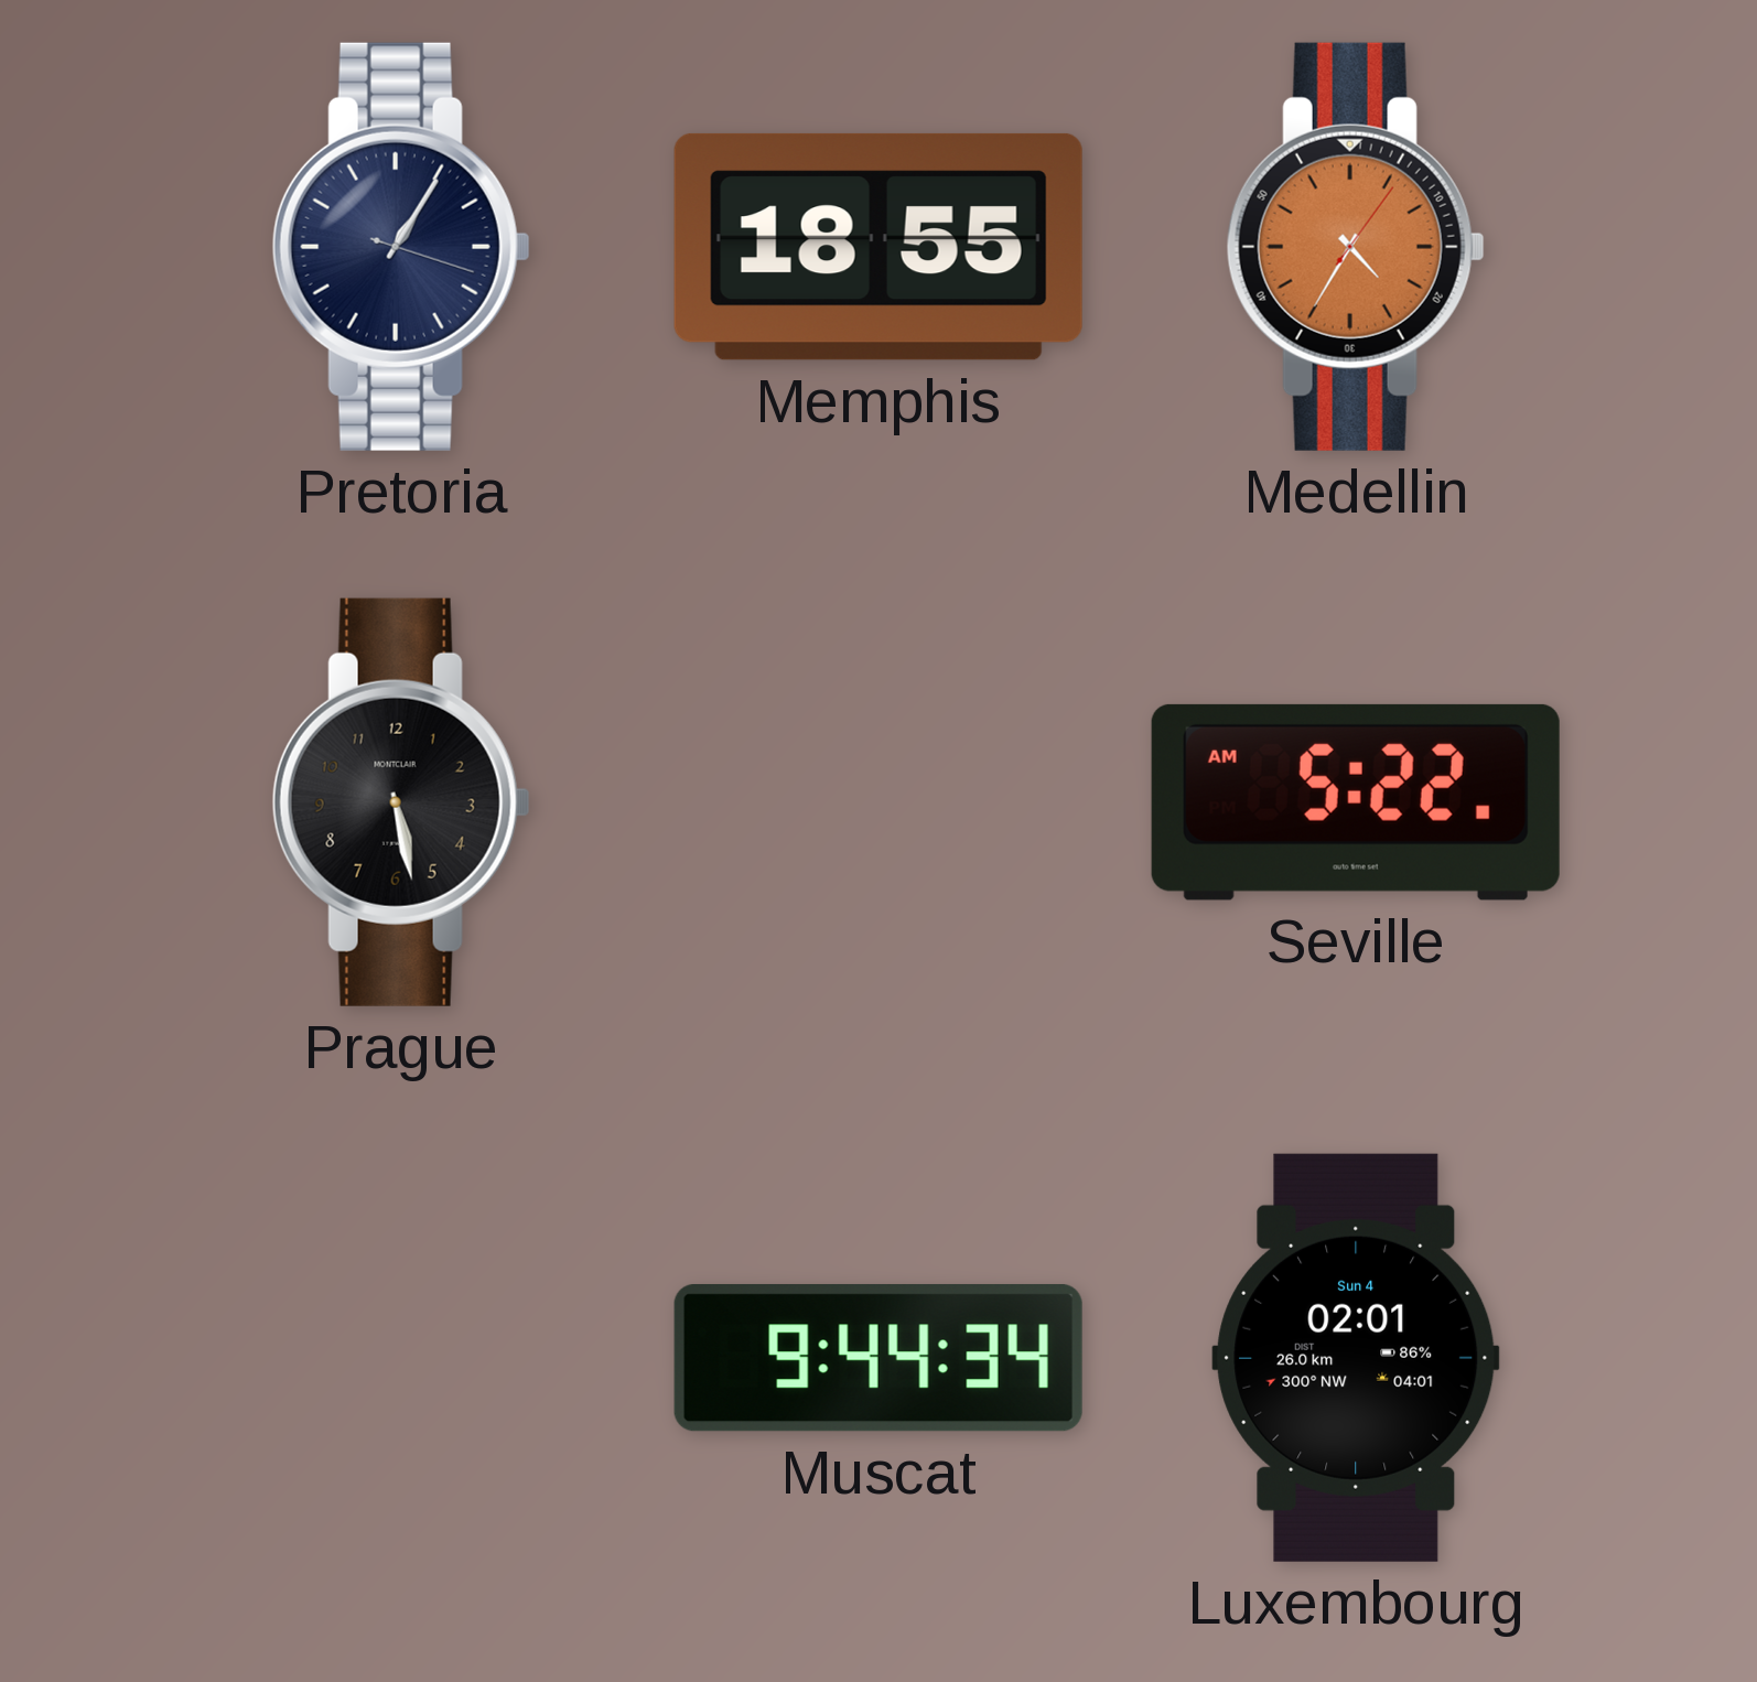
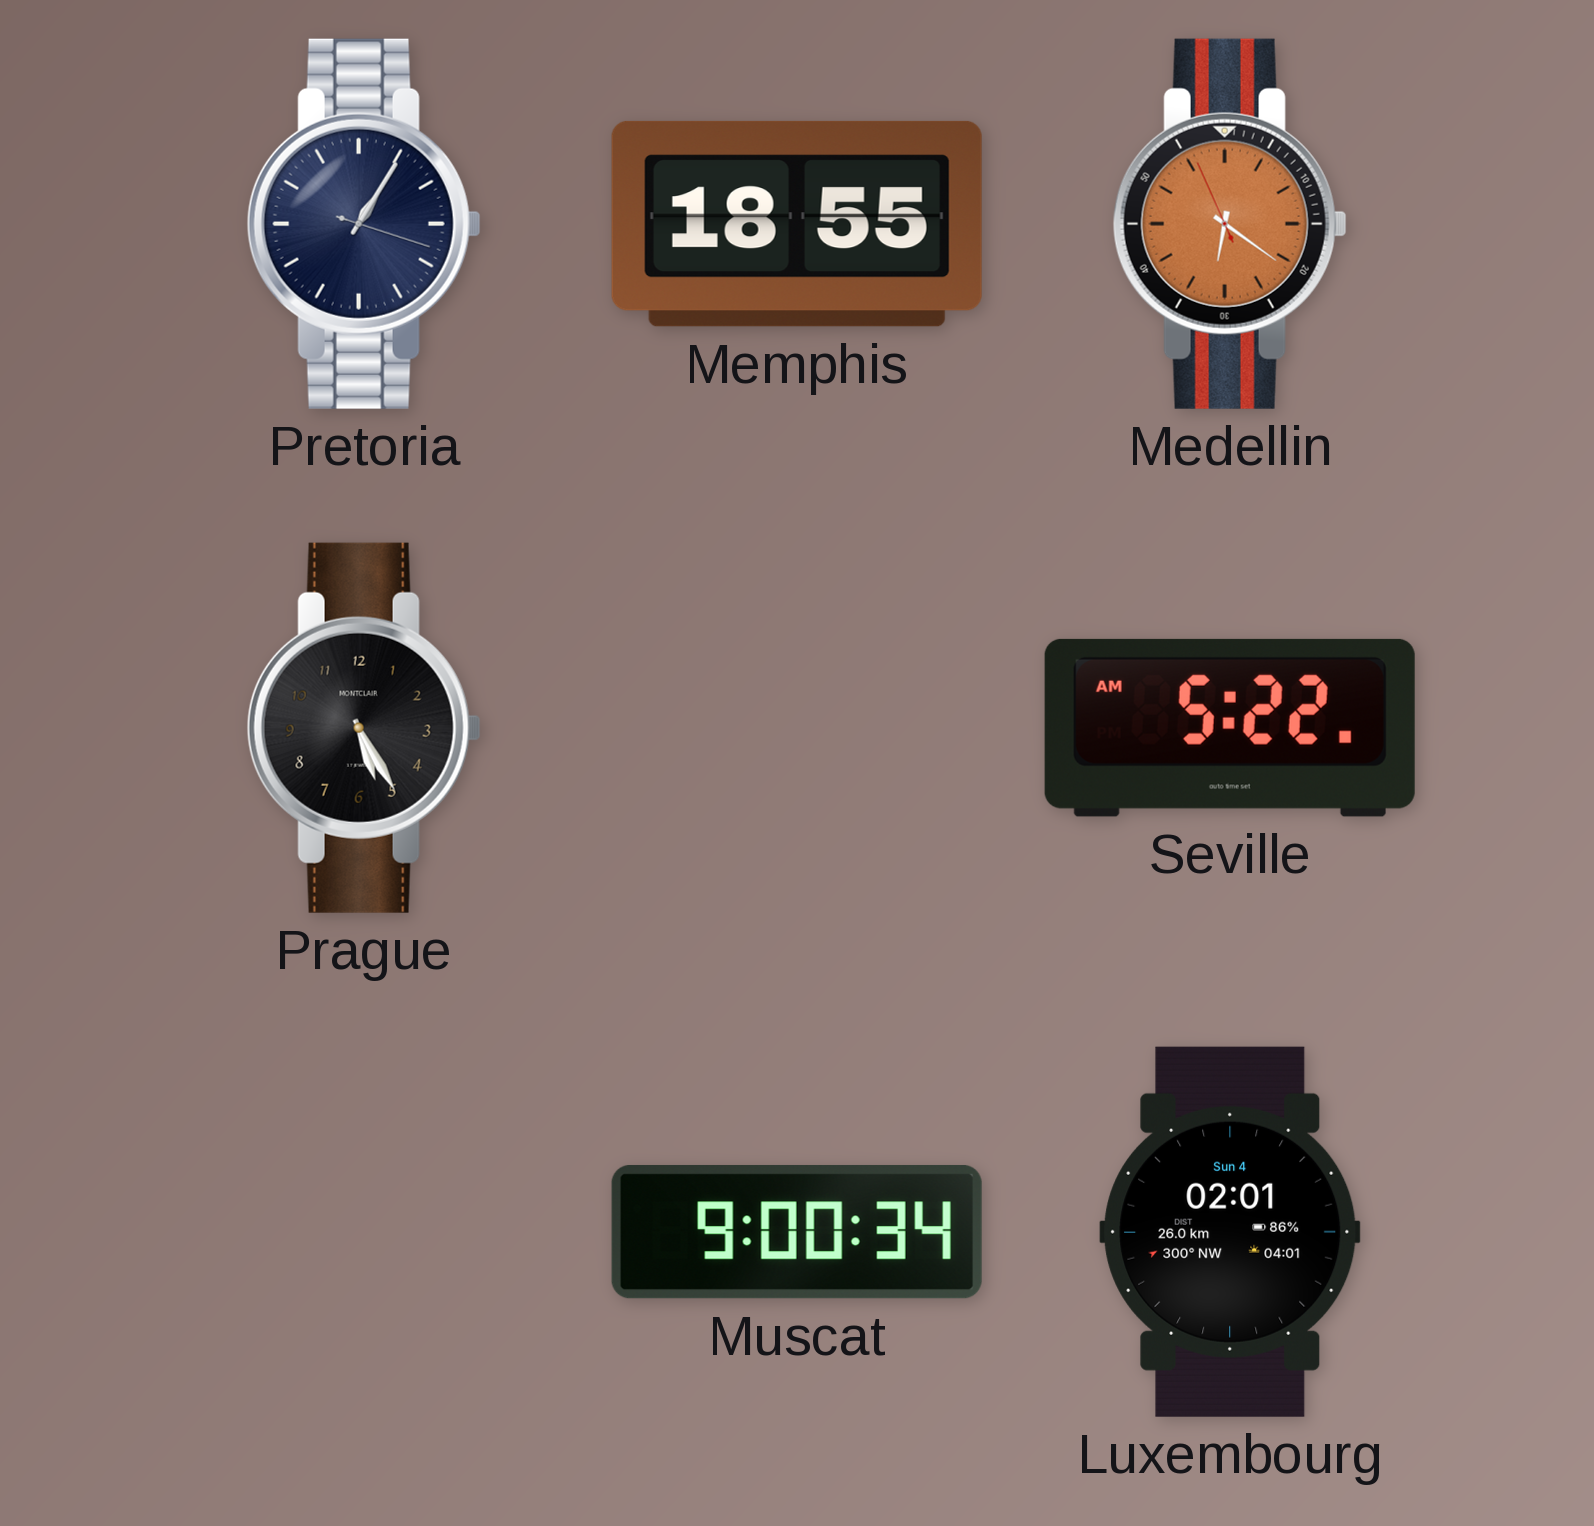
Medellin: 4:35 -> 6:20 (1230, 224)
Prague: 5:28 -> 5:25 (364, 728)
Muscat: 9:44 -> 9:00 (797, 1232)
